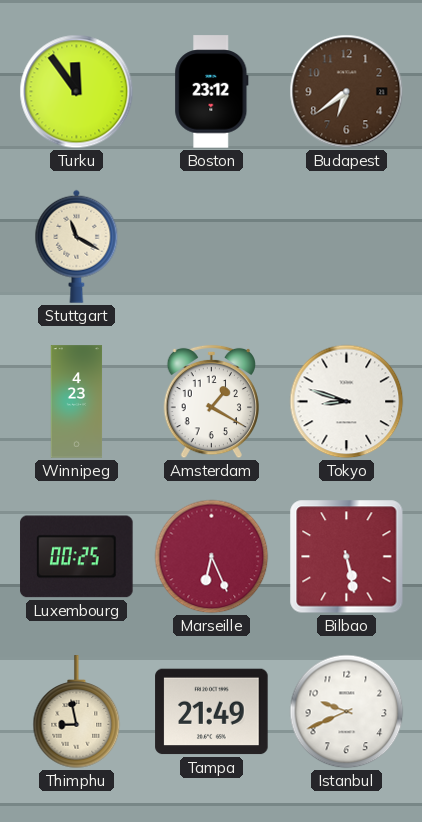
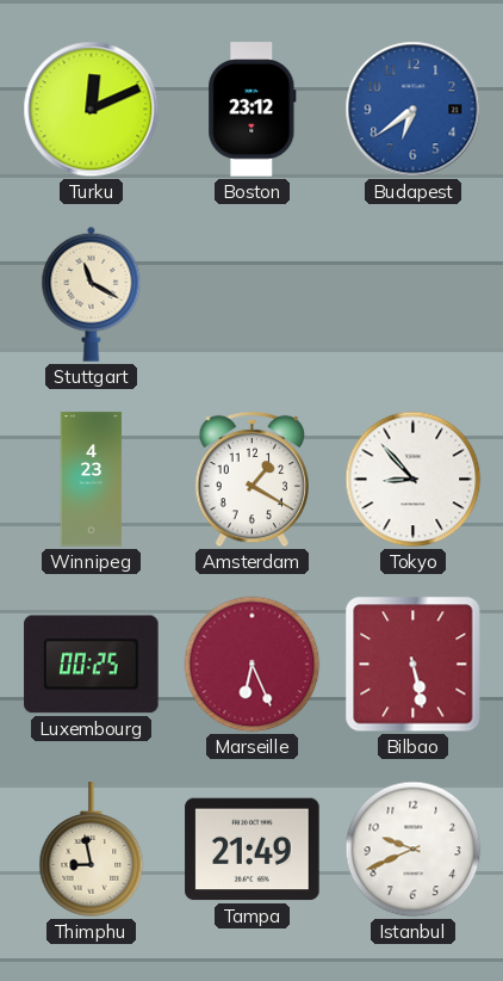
Turku: 11:54 -> 12:11 (92, 110)
Budapest dial: brown -> blue (414, 110)
Tokyo: 8:48 -> 8:53 (414, 480)
